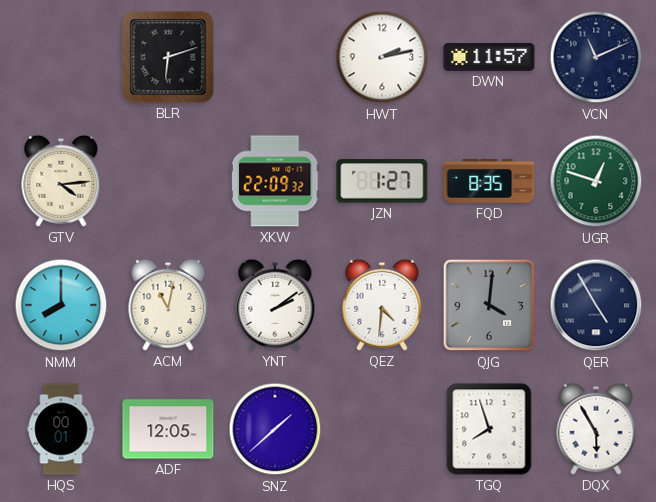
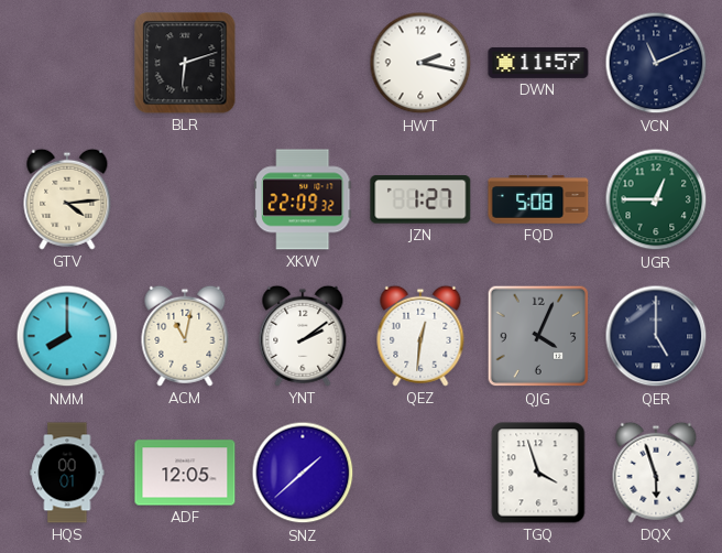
HWT: 2:13 -> 2:17 (420, 63)
FQD: 8:35 -> 5:08 (538, 199)
UGR: 12:48 -> 12:45 (656, 199)
QEZ: 4:31 -> 12:31 (420, 336)
QJG: 4:01 -> 4:04 (538, 336)
QER: 4:55 -> 5:00 (656, 336)
TGQ: 7:57 -> 3:57 (538, 473)
DQX: 5:55 -> 5:57 (656, 473)
